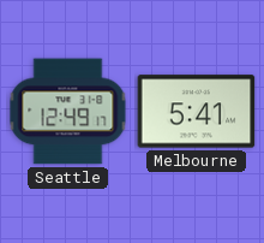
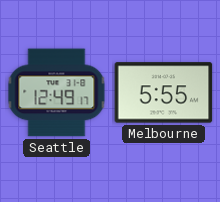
Melbourne: 5:41 -> 5:55 (164, 93)
